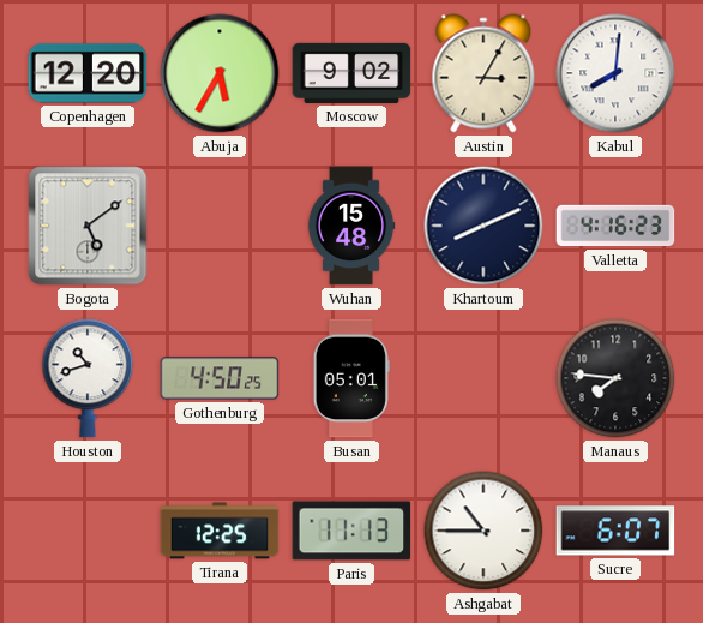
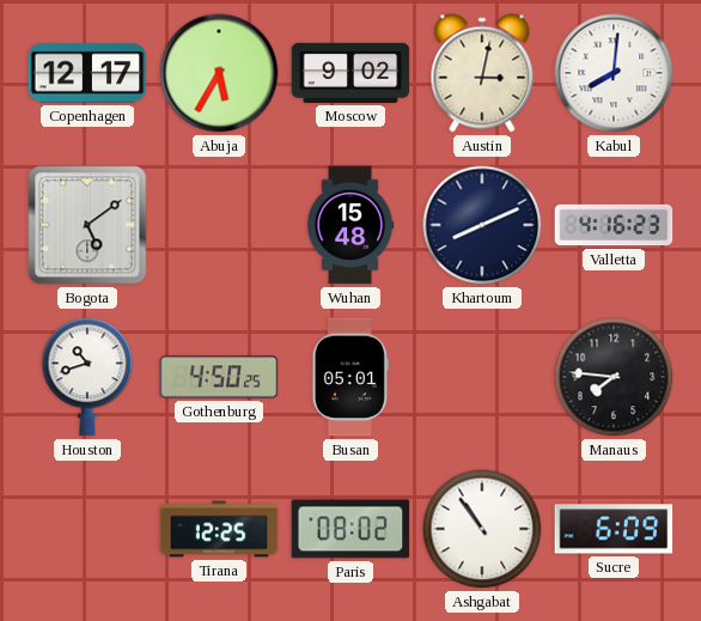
Copenhagen: 12:20 -> 12:17 (87, 73)
Austin: 3:05 -> 3:02 (482, 73)
Paris: 11:13 -> 08:02 (350, 529)
Ashgabat: 10:45 -> 10:54 (482, 529)
Sucre: 6:07 -> 6:09 (614, 529)
